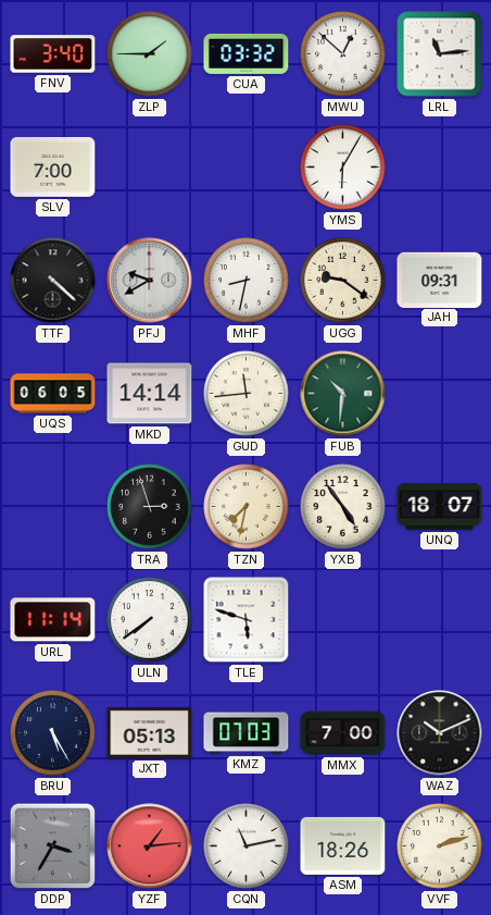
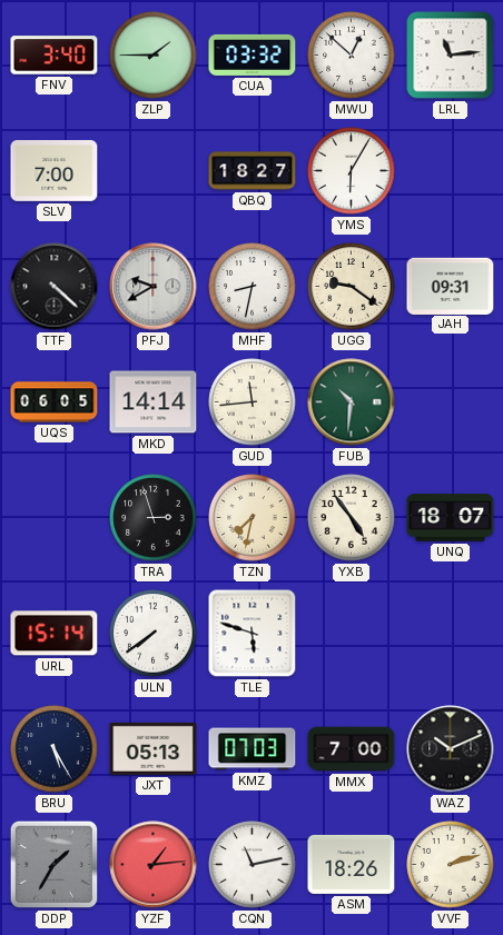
QBQ: none -> 18:27 (253, 171)
URL: 11:14 -> 15:14 (55, 634)
DDP: 3:35 -> 1:35 (55, 865)
